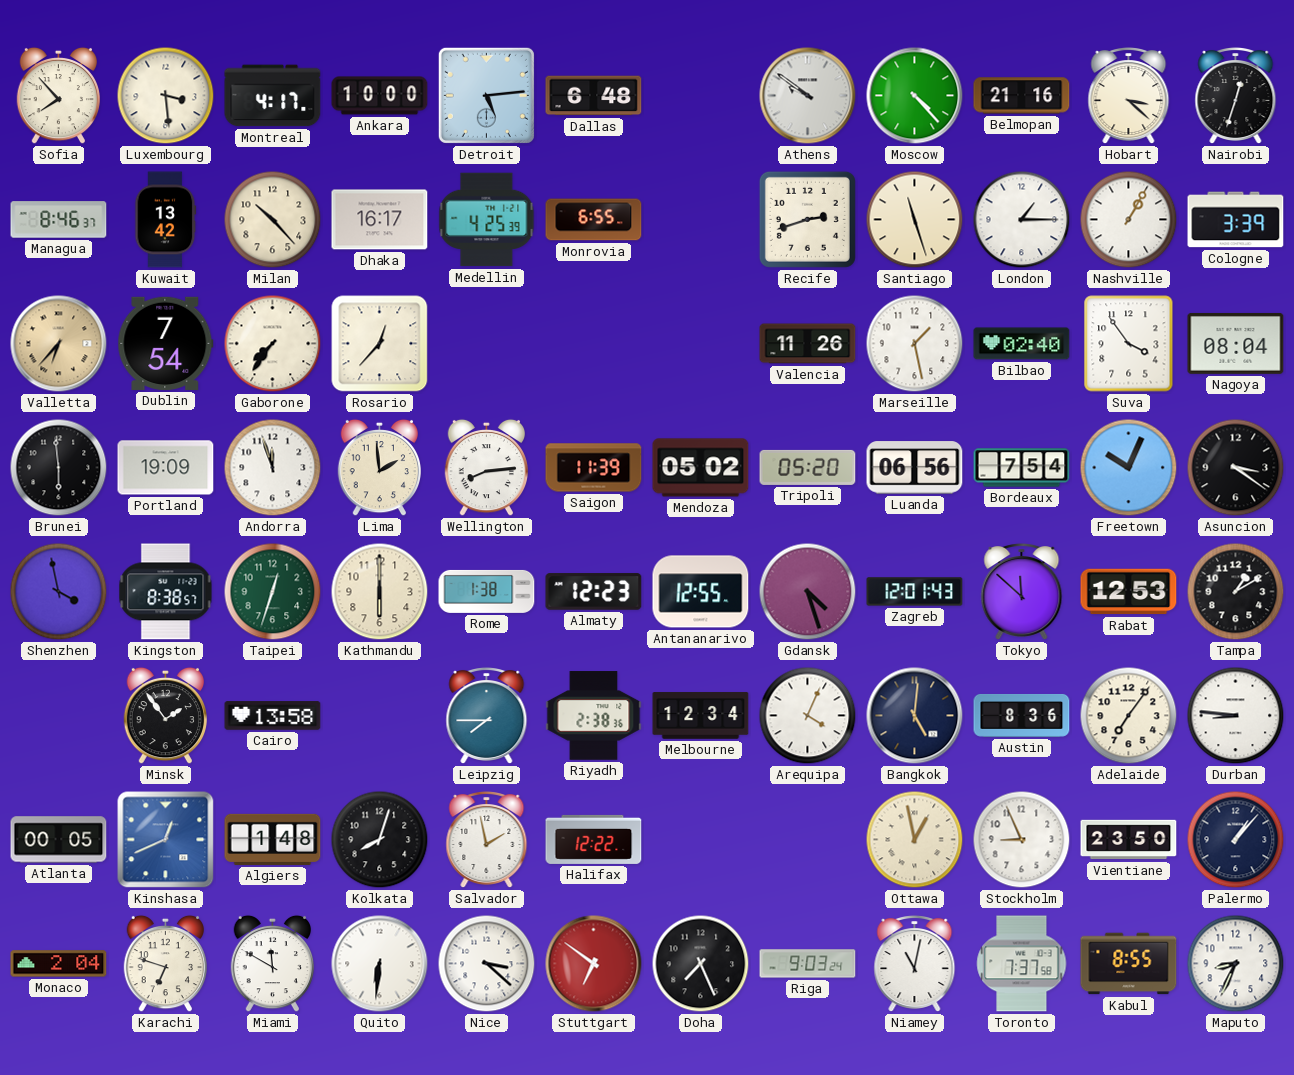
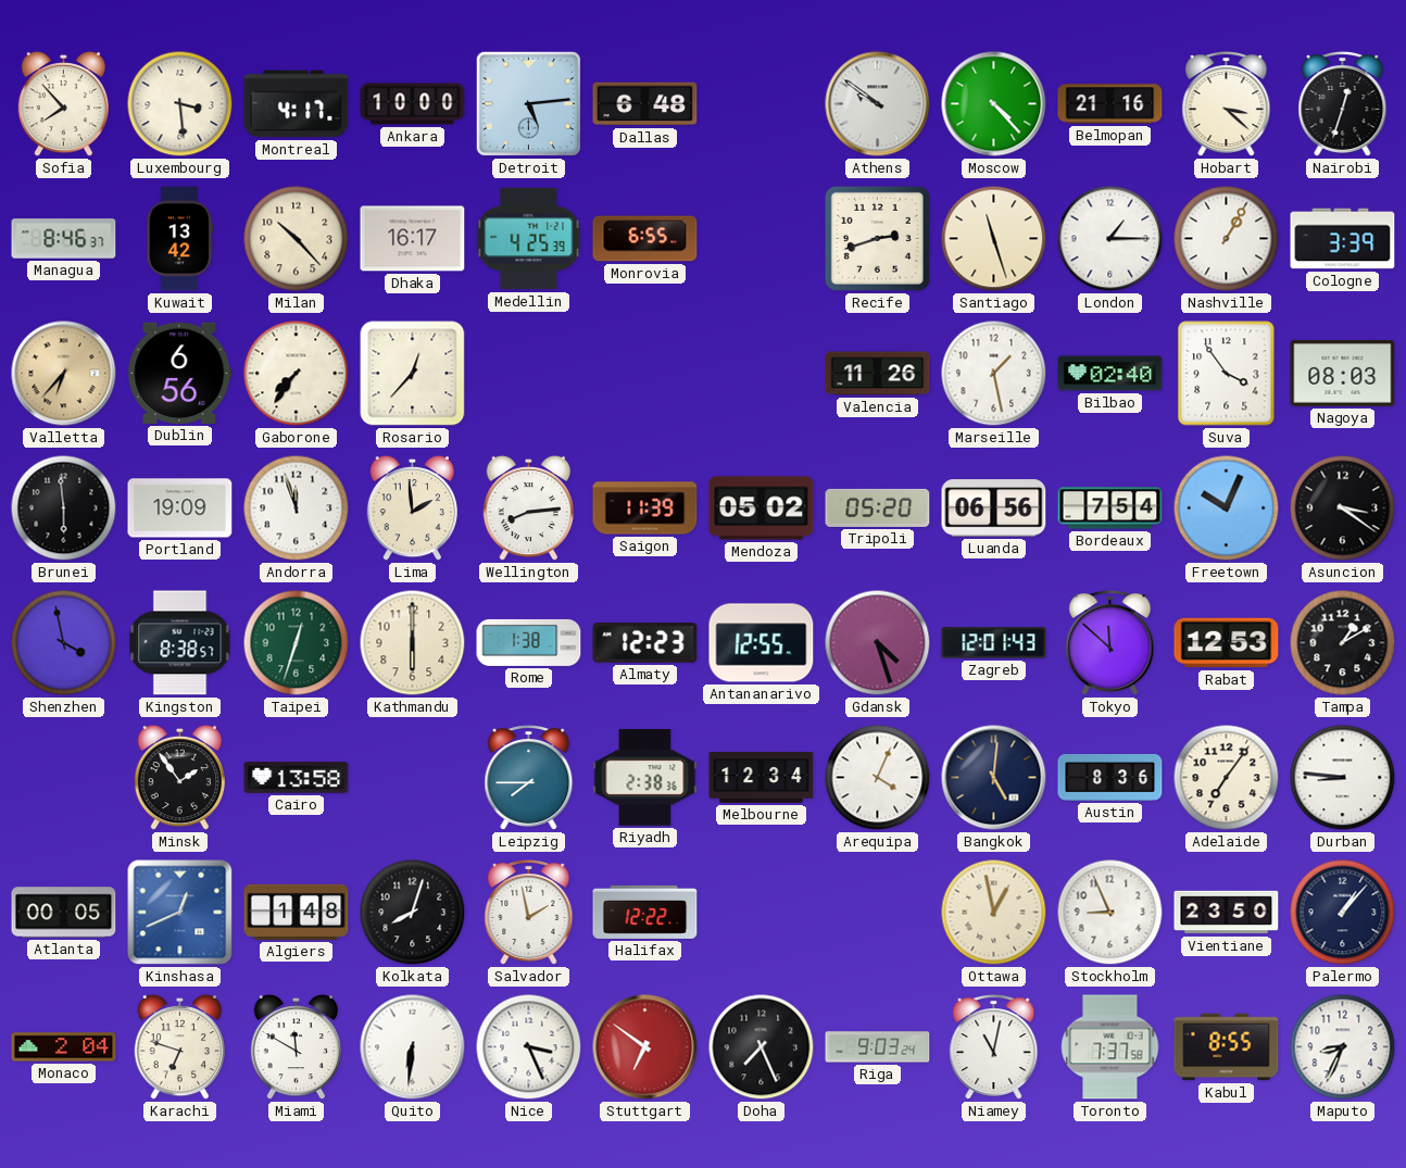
Dublin: 7:54 -> 6:56 (180, 373)
Nagoya: 08:04 -> 08:03 (1343, 373)
Nice: 3:22 -> 3:26 (529, 1047)
